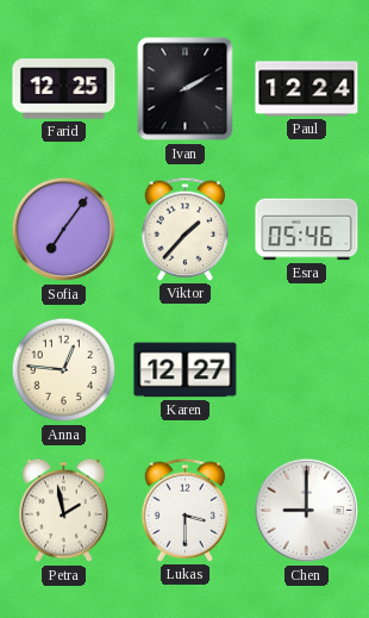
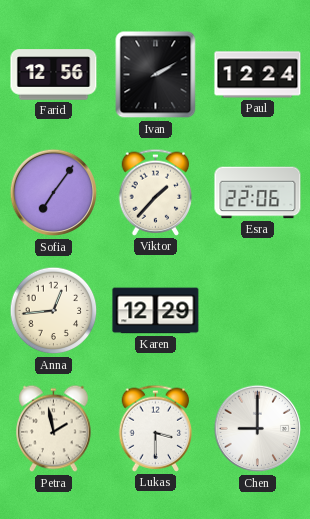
Farid: 12:25 -> 12:56 (54, 75)
Esra: 05:46 -> 22:06 (258, 193)
Anna: 12:46 -> 12:44 (54, 311)
Karen: 12:27 -> 12:29 (156, 311)
